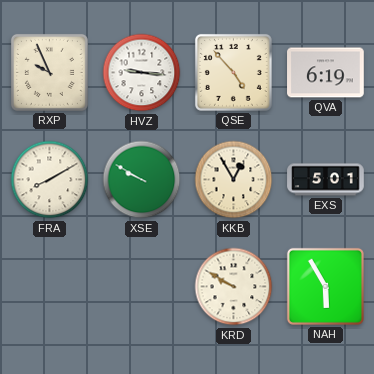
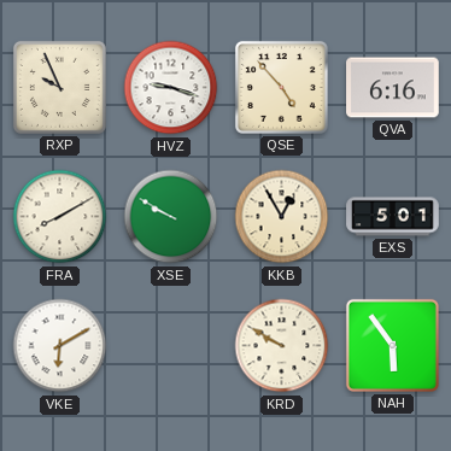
HVZ: 9:16 -> 9:18 (171, 88)
QVA: 6:19 -> 6:16 (393, 88)
VKE: none -> 6:10 (60, 346)
NAH: 5:55 -> 5:54 (392, 345)
